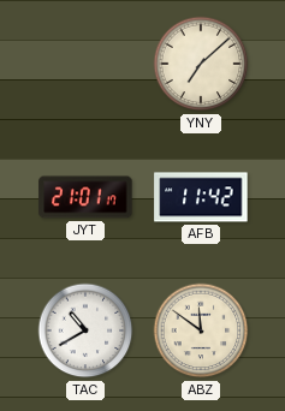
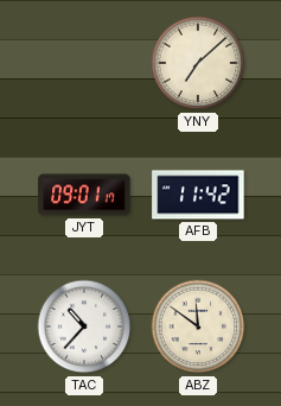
JYT: 21:01 -> 09:01 (84, 195)
TAC: 10:40 -> 10:37 (84, 326)
